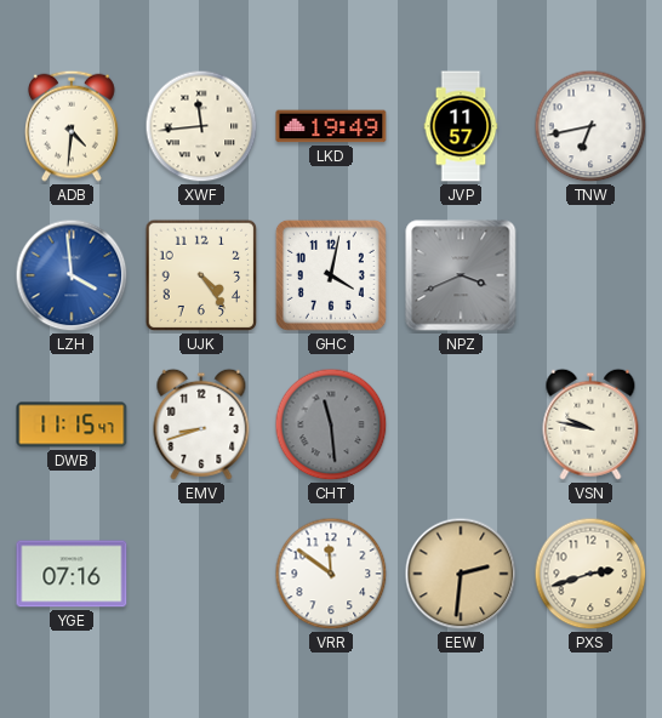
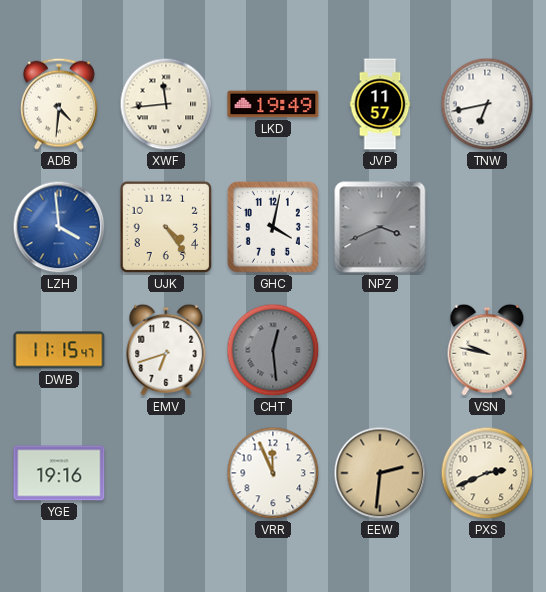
EMV: 8:42 -> 6:42 (166, 350)
CHT: 11:29 -> 12:29 (273, 350)
YGE: 07:16 -> 19:16 (59, 473)
VRR: 11:51 -> 11:56 (273, 473)
PXS: 2:42 -> 2:41 (487, 473)
